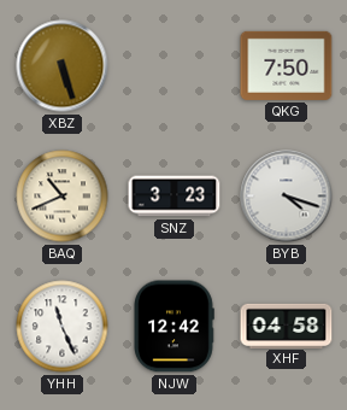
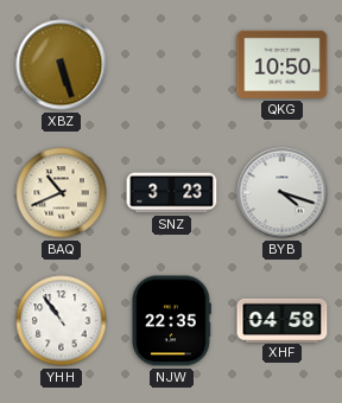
QKG: 7:50 -> 10:50 (283, 64)
YHH: 11:26 -> 10:54 (62, 321)
NJW: 12:42 -> 22:35 (171, 321)
